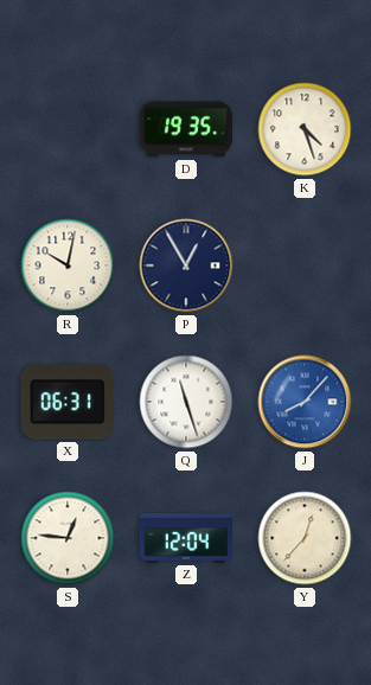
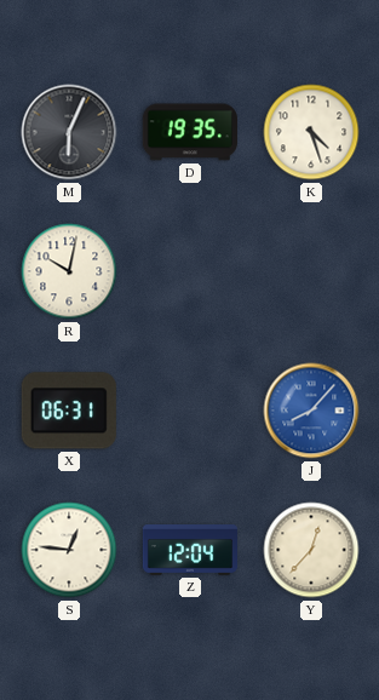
M: none -> 6:04 (69, 132)
P: 12:55 -> none (186, 265)
Q: 11:27 -> none (186, 402)
